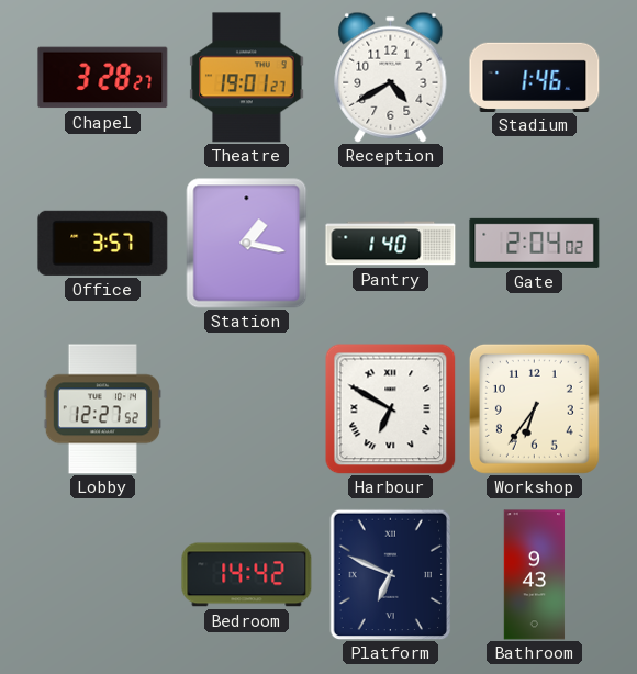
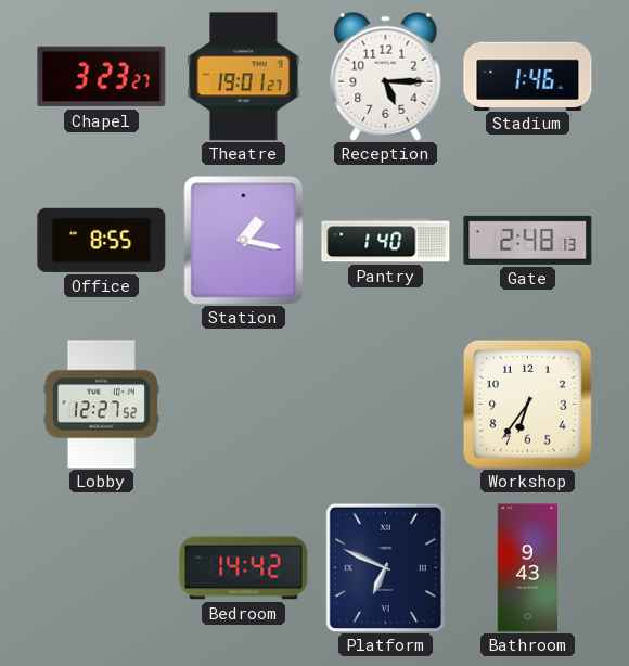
Chapel: 3:28 -> 3:23 (102, 77)
Reception: 4:40 -> 5:15 (386, 76)
Office: 3:57 -> 8:55 (102, 240)
Gate: 2:04 -> 2:48 (528, 240)
Harbour: 6:50 -> none (390, 408)
